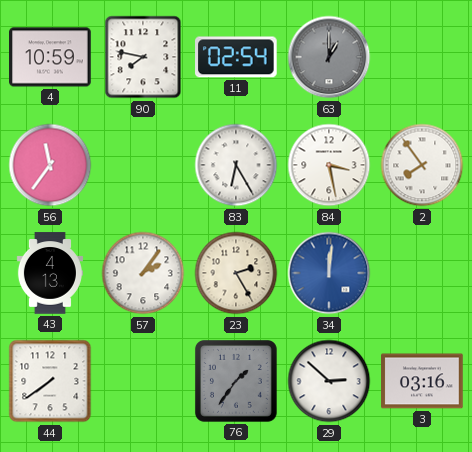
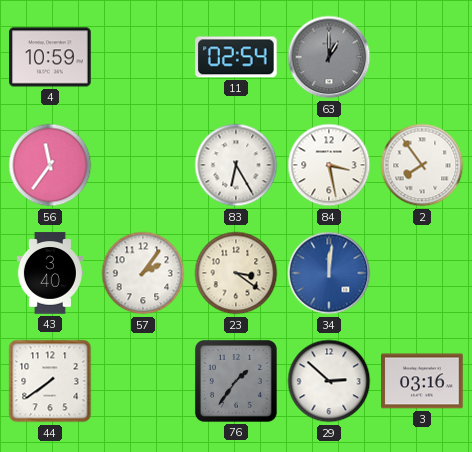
90: 7:47 -> none (143, 57)
43: 4:13 -> 3:40 (50, 273)
23: 2:25 -> 3:21 (236, 273)
